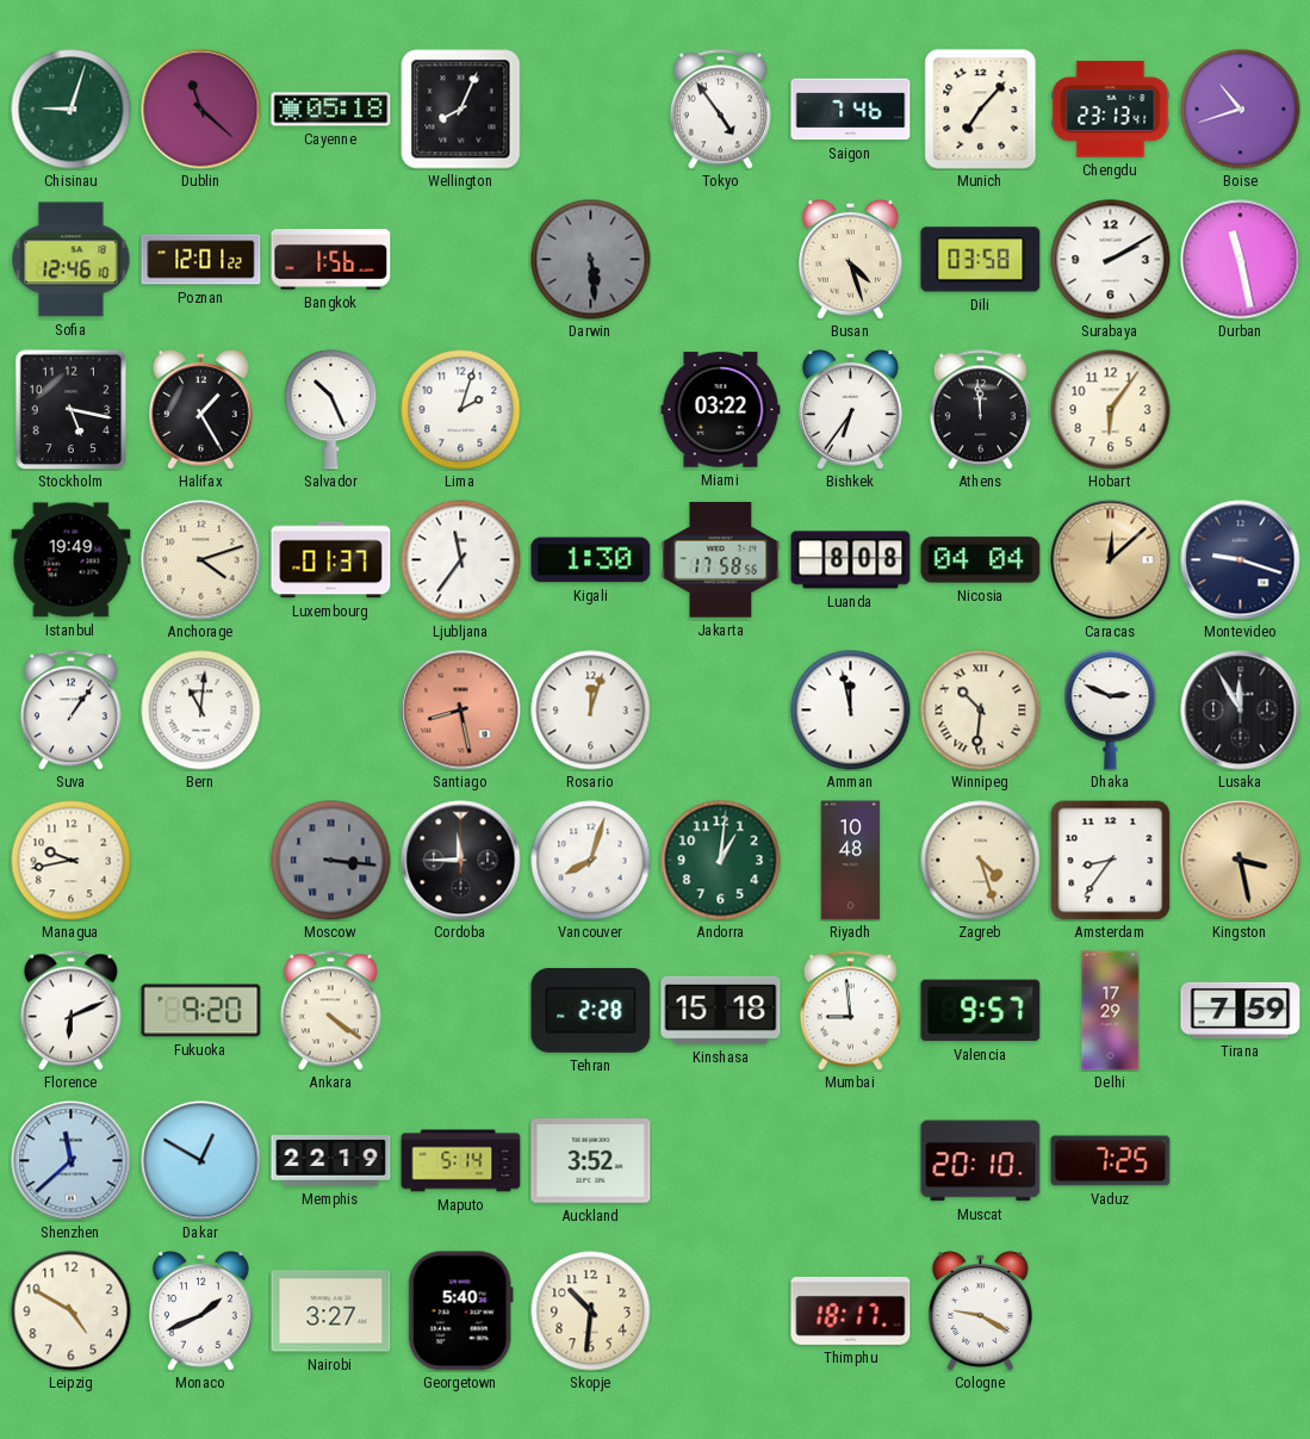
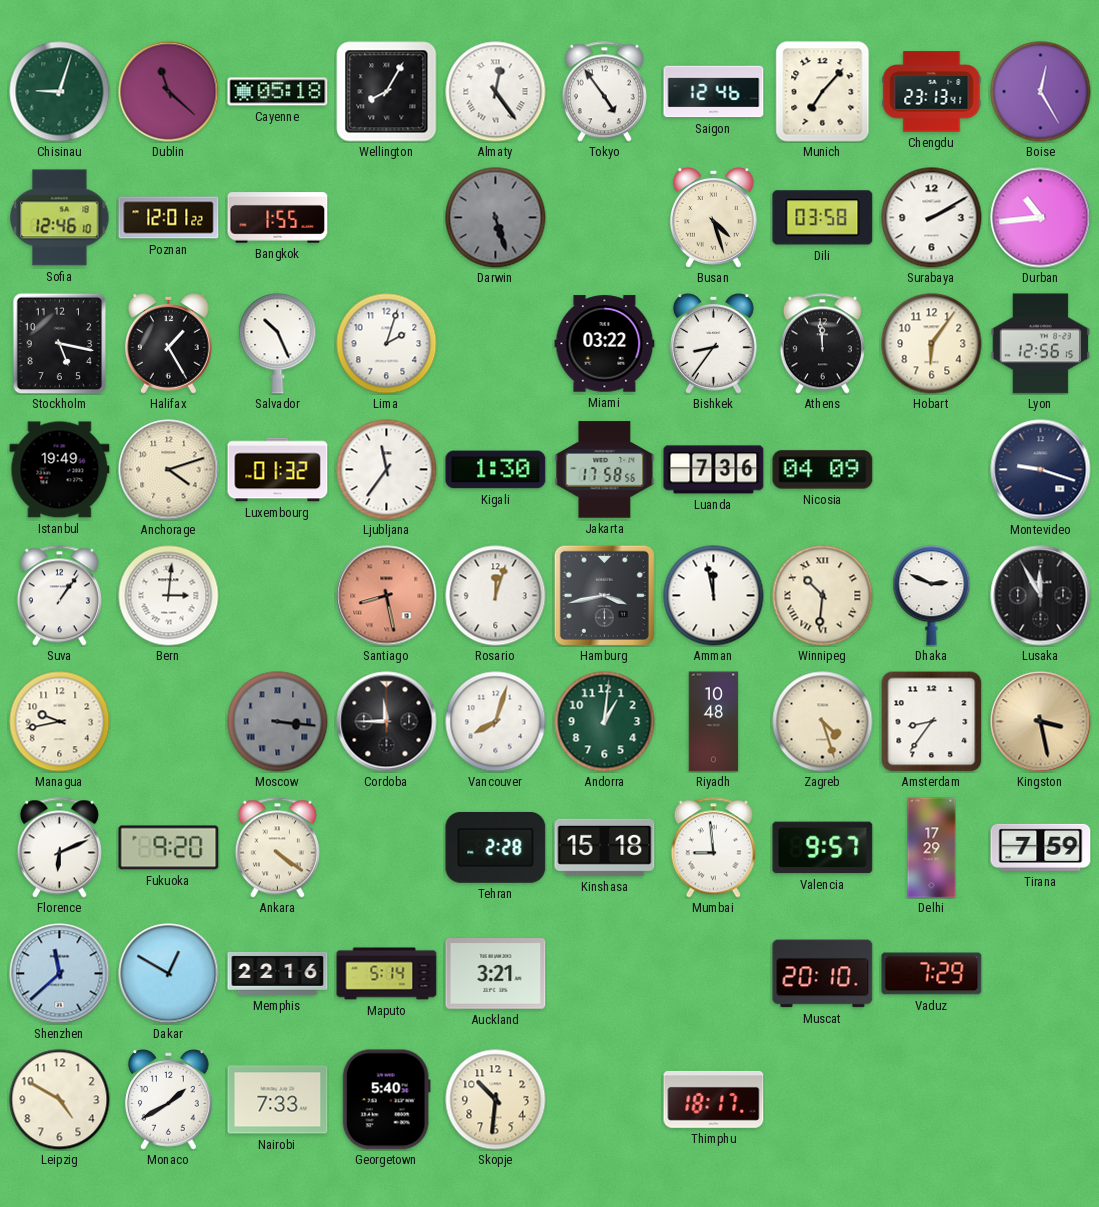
Wellington: 8:04 -> 8:05 (387, 92)
Almaty: none -> 12:24 (496, 92)
Saigon: 7:46 -> 12:46 (714, 92)
Boise: 10:42 -> 12:25 (1041, 92)
Bangkok: 1:56 -> 1:55 (278, 218)
Darwin: 5:29 -> 5:27 (496, 218)
Durban: 11:28 -> 10:44 (1041, 218)
Bishkek: 6:36 -> 8:36 (713, 344)
Lyon: none -> 12:56 (1041, 344)
Luxembourg: 01:37 -> 01:32 (278, 470)
Luanda: 8:08 -> 7:36 (714, 470)
Nicosia: 04:04 -> 04:09 (823, 470)
Caracas: 12:08 -> none (1111, 560)
Bern: 11:01 -> 3:01 (169, 596)
Hamburg: none -> 3:43 (604, 595)
Memphis: 22:19 -> 22:16 (278, 973)
Auckland: 3:52 -> 3:21 (496, 974)
Vaduz: 7:25 -> 7:29 (932, 974)
Monaco: 1:41 -> 1:40 (168, 1100)
Nairobi: 3:27 -> 7:33 (278, 1100)
Cologne: 9:20 -> none (980, 1311)
